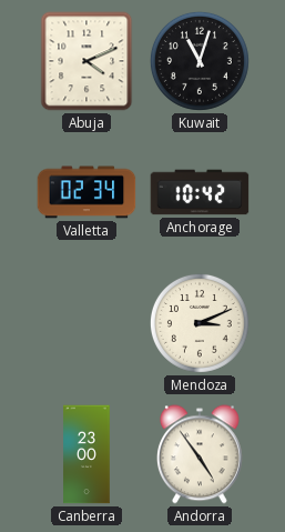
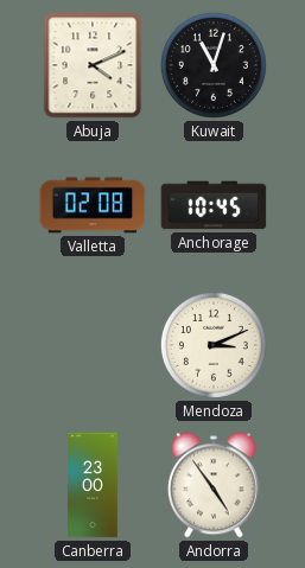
Valletta: 02:34 -> 02:08 (93, 205)
Anchorage: 10:42 -> 10:45 (214, 205)
